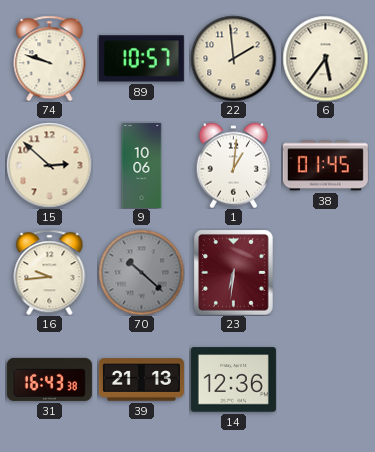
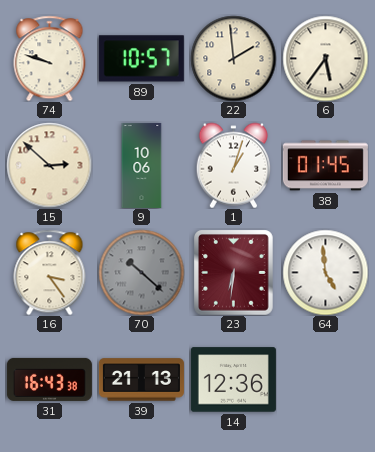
1: 1:01 -> 1:03 (233, 165)
16: 9:44 -> 3:24 (50, 272)
64: none -> 4:59 (325, 272)
